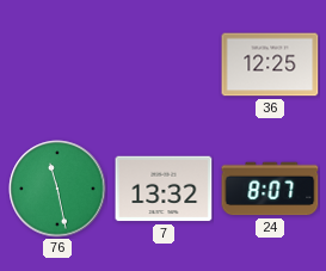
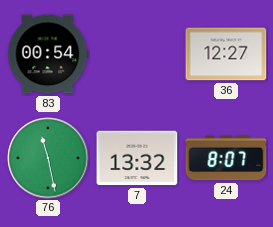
83: none -> 00:54 (48, 54)
36: 12:25 -> 12:27 (226, 54)
